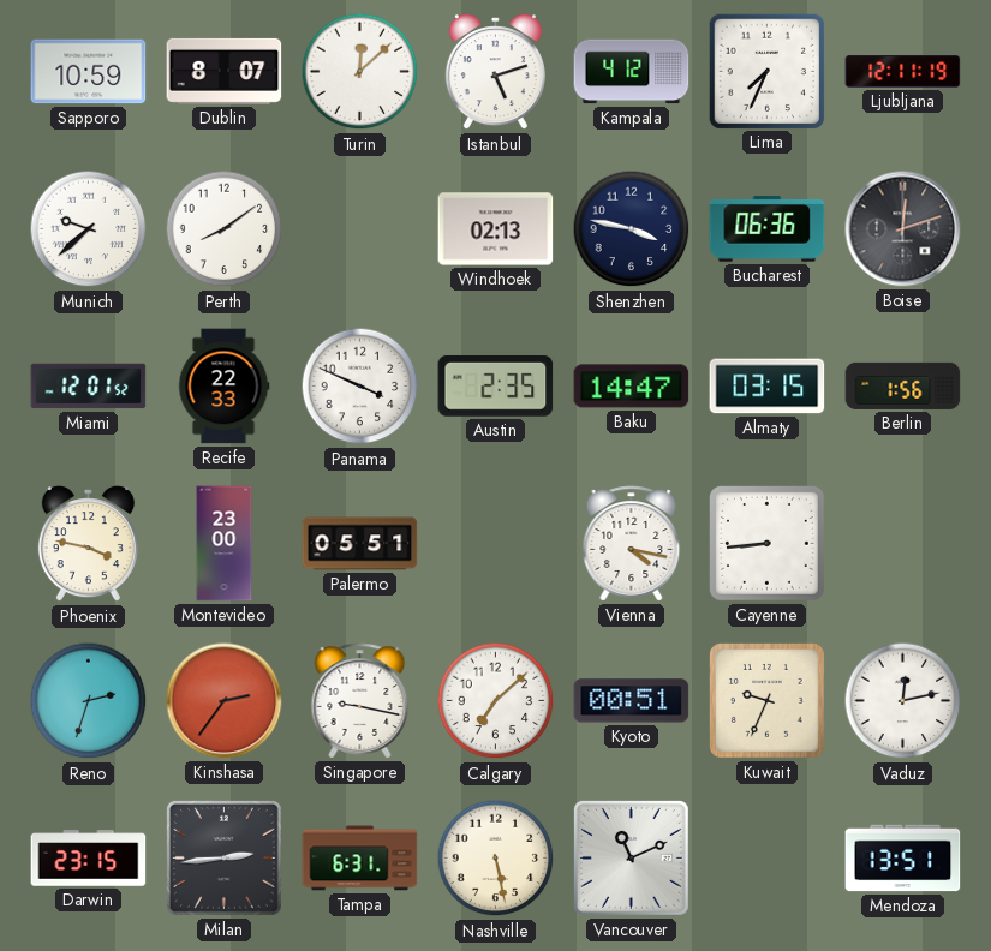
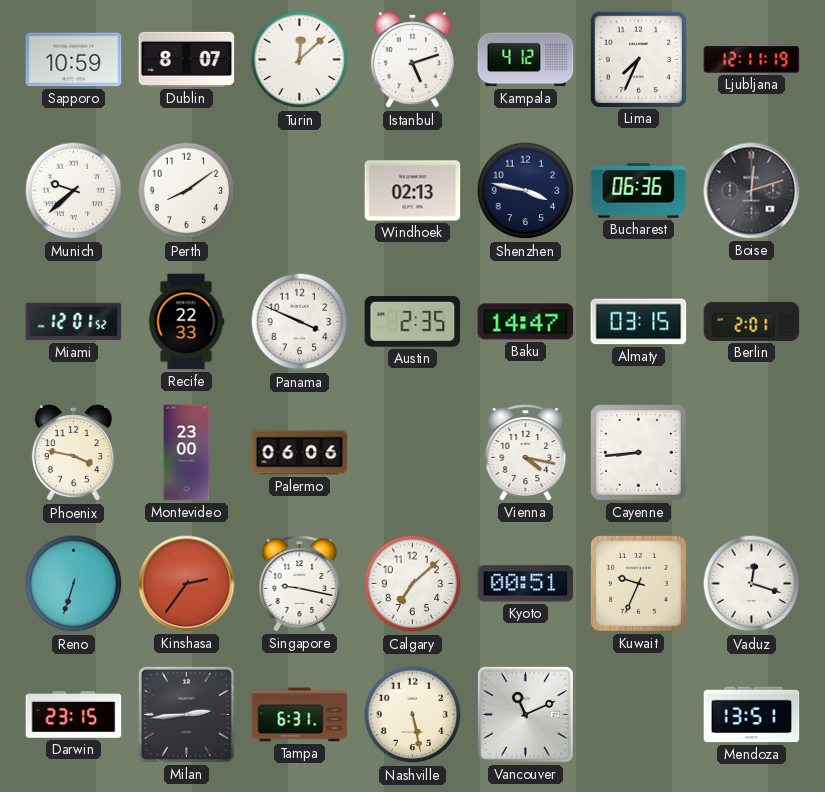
Berlin: 1:56 -> 2:01 (752, 321)
Palermo: 05:51 -> 06:06 (300, 453)
Reno: 2:33 -> 6:33 (74, 584)
Vaduz: 12:13 -> 12:18 (752, 584)
